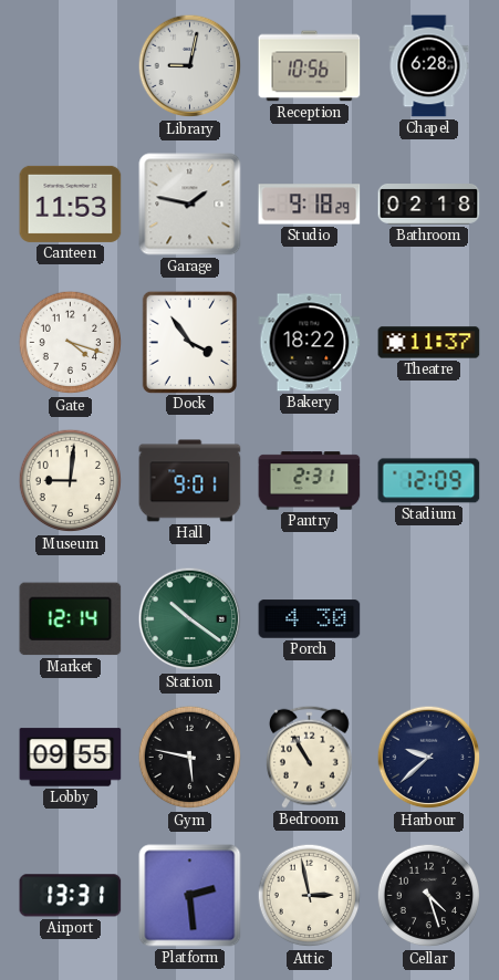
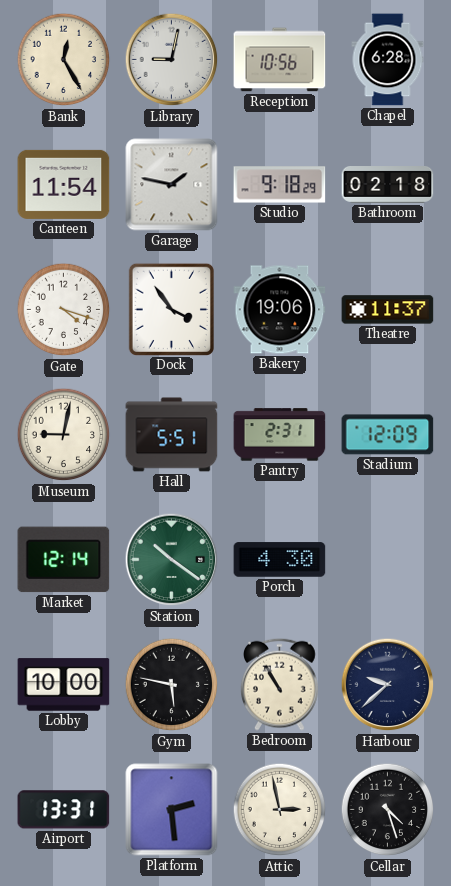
Bank: none -> 12:25 (64, 60)
Canteen: 11:53 -> 11:54 (64, 184)
Bakery: 18:22 -> 19:06 (280, 310)
Museum: 9:01 -> 9:02 (64, 435)
Hall: 9:01 -> 5:51 (172, 435)
Lobby: 09:55 -> 10:00 (64, 685)
